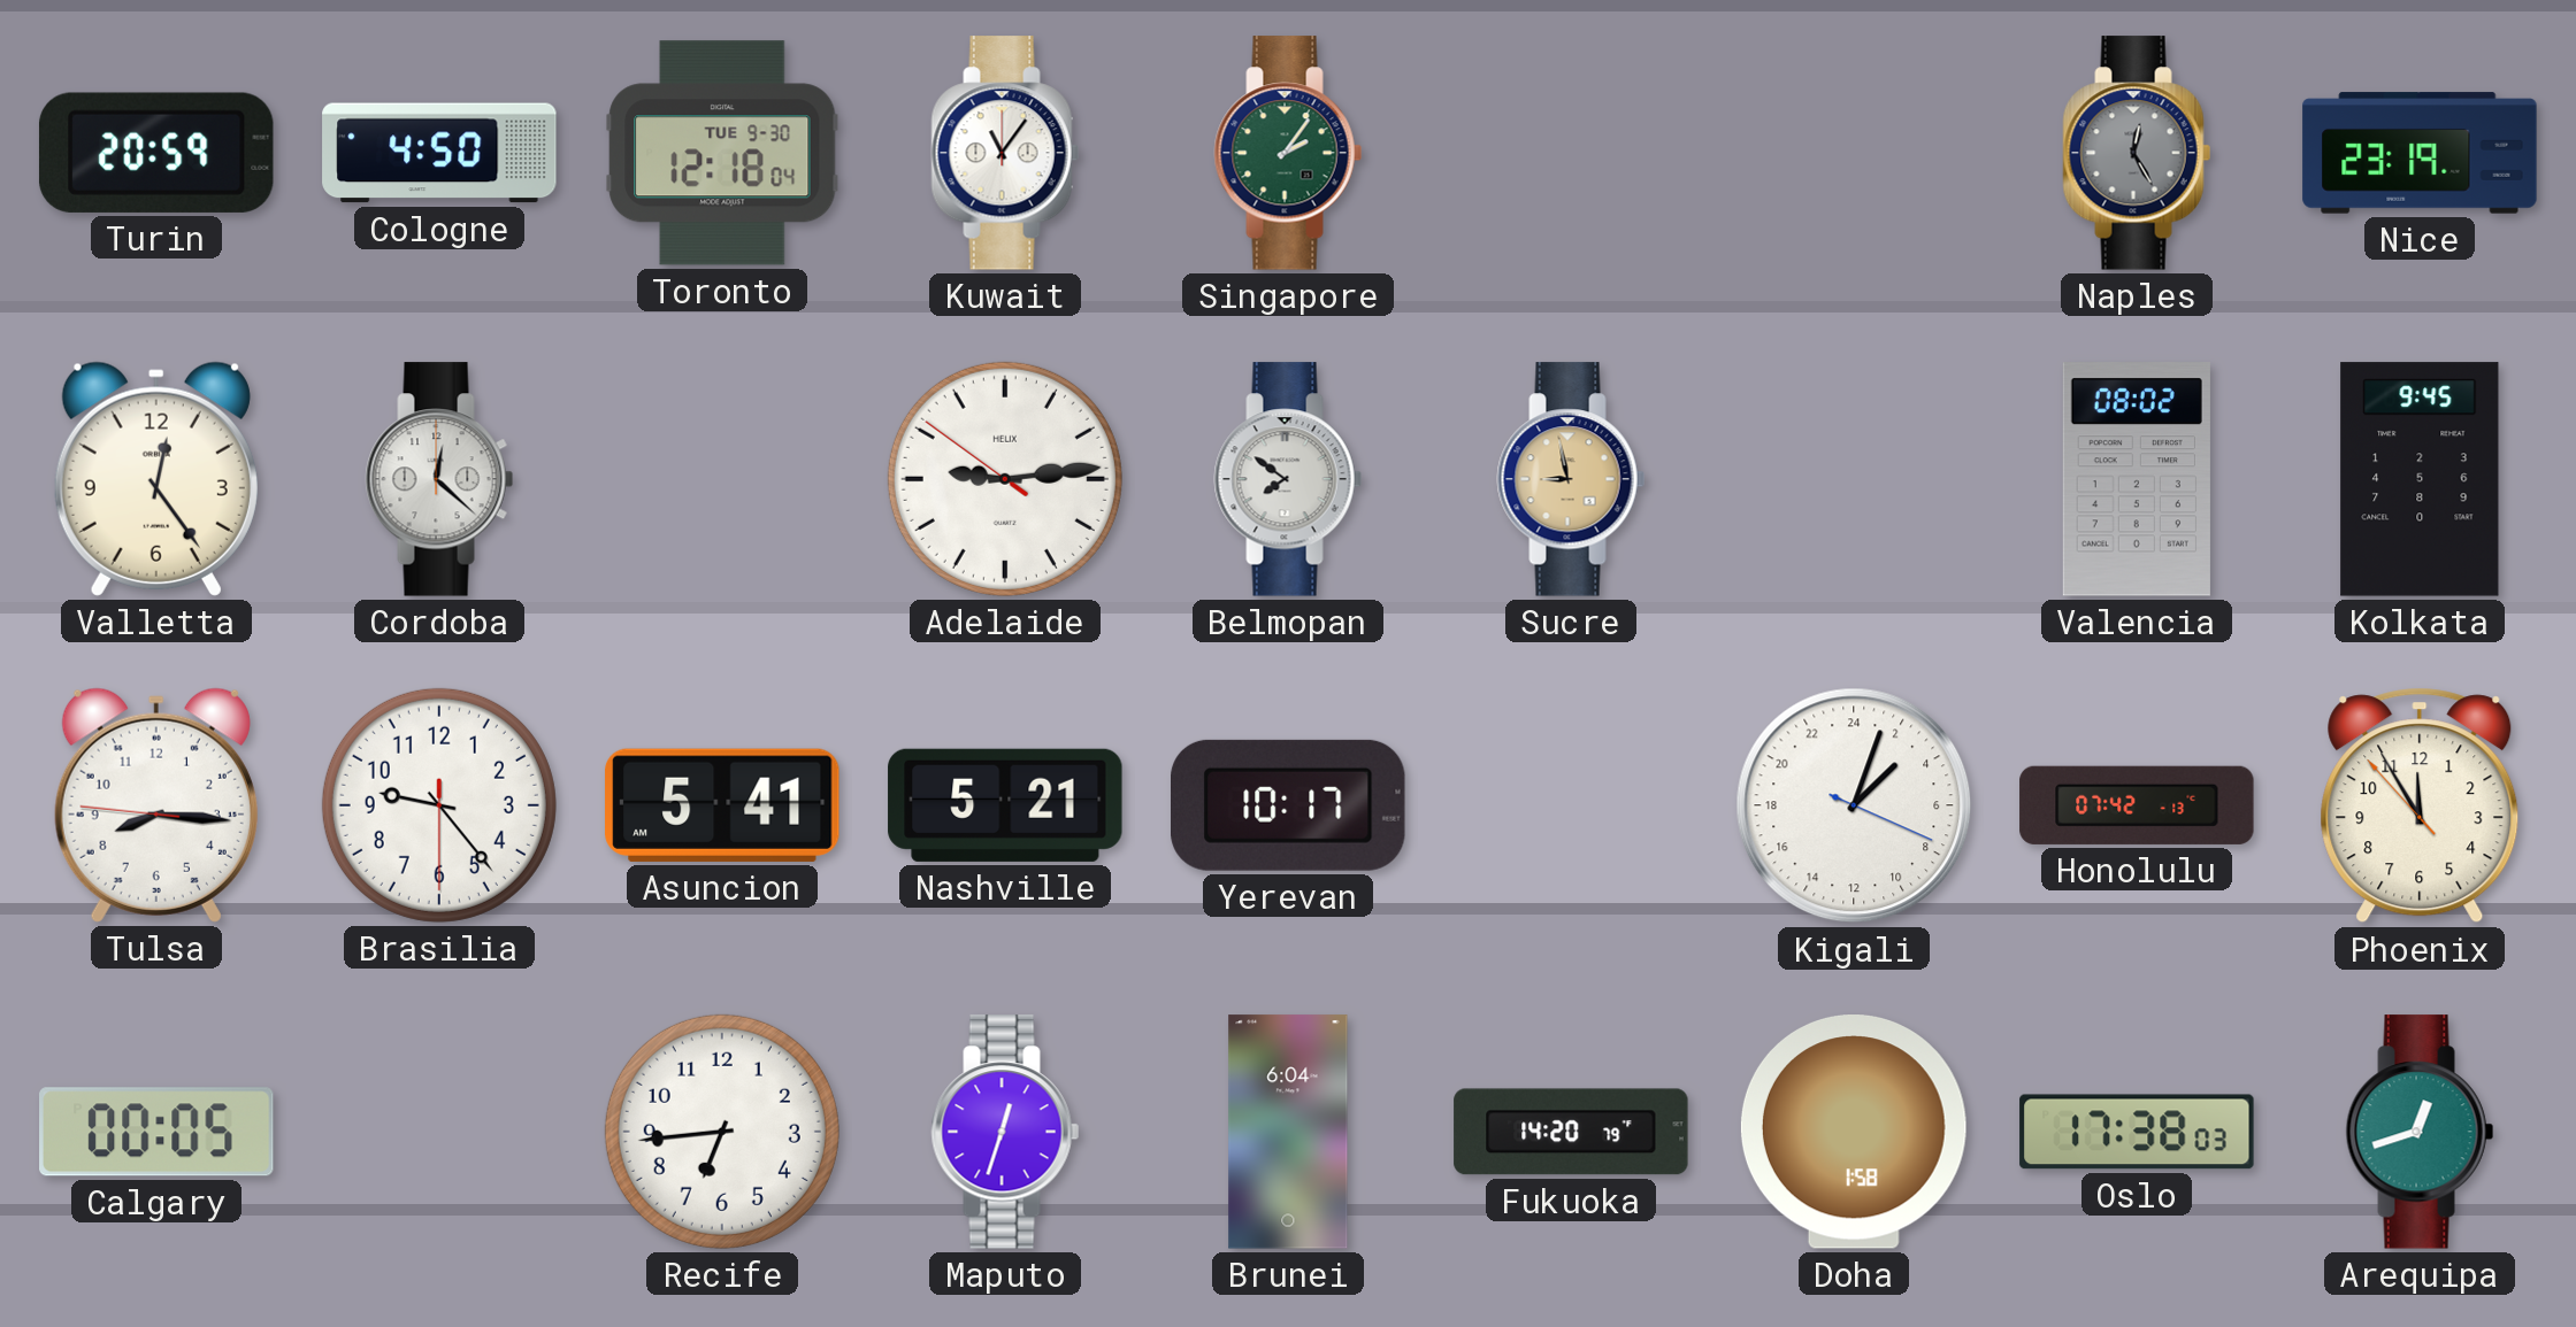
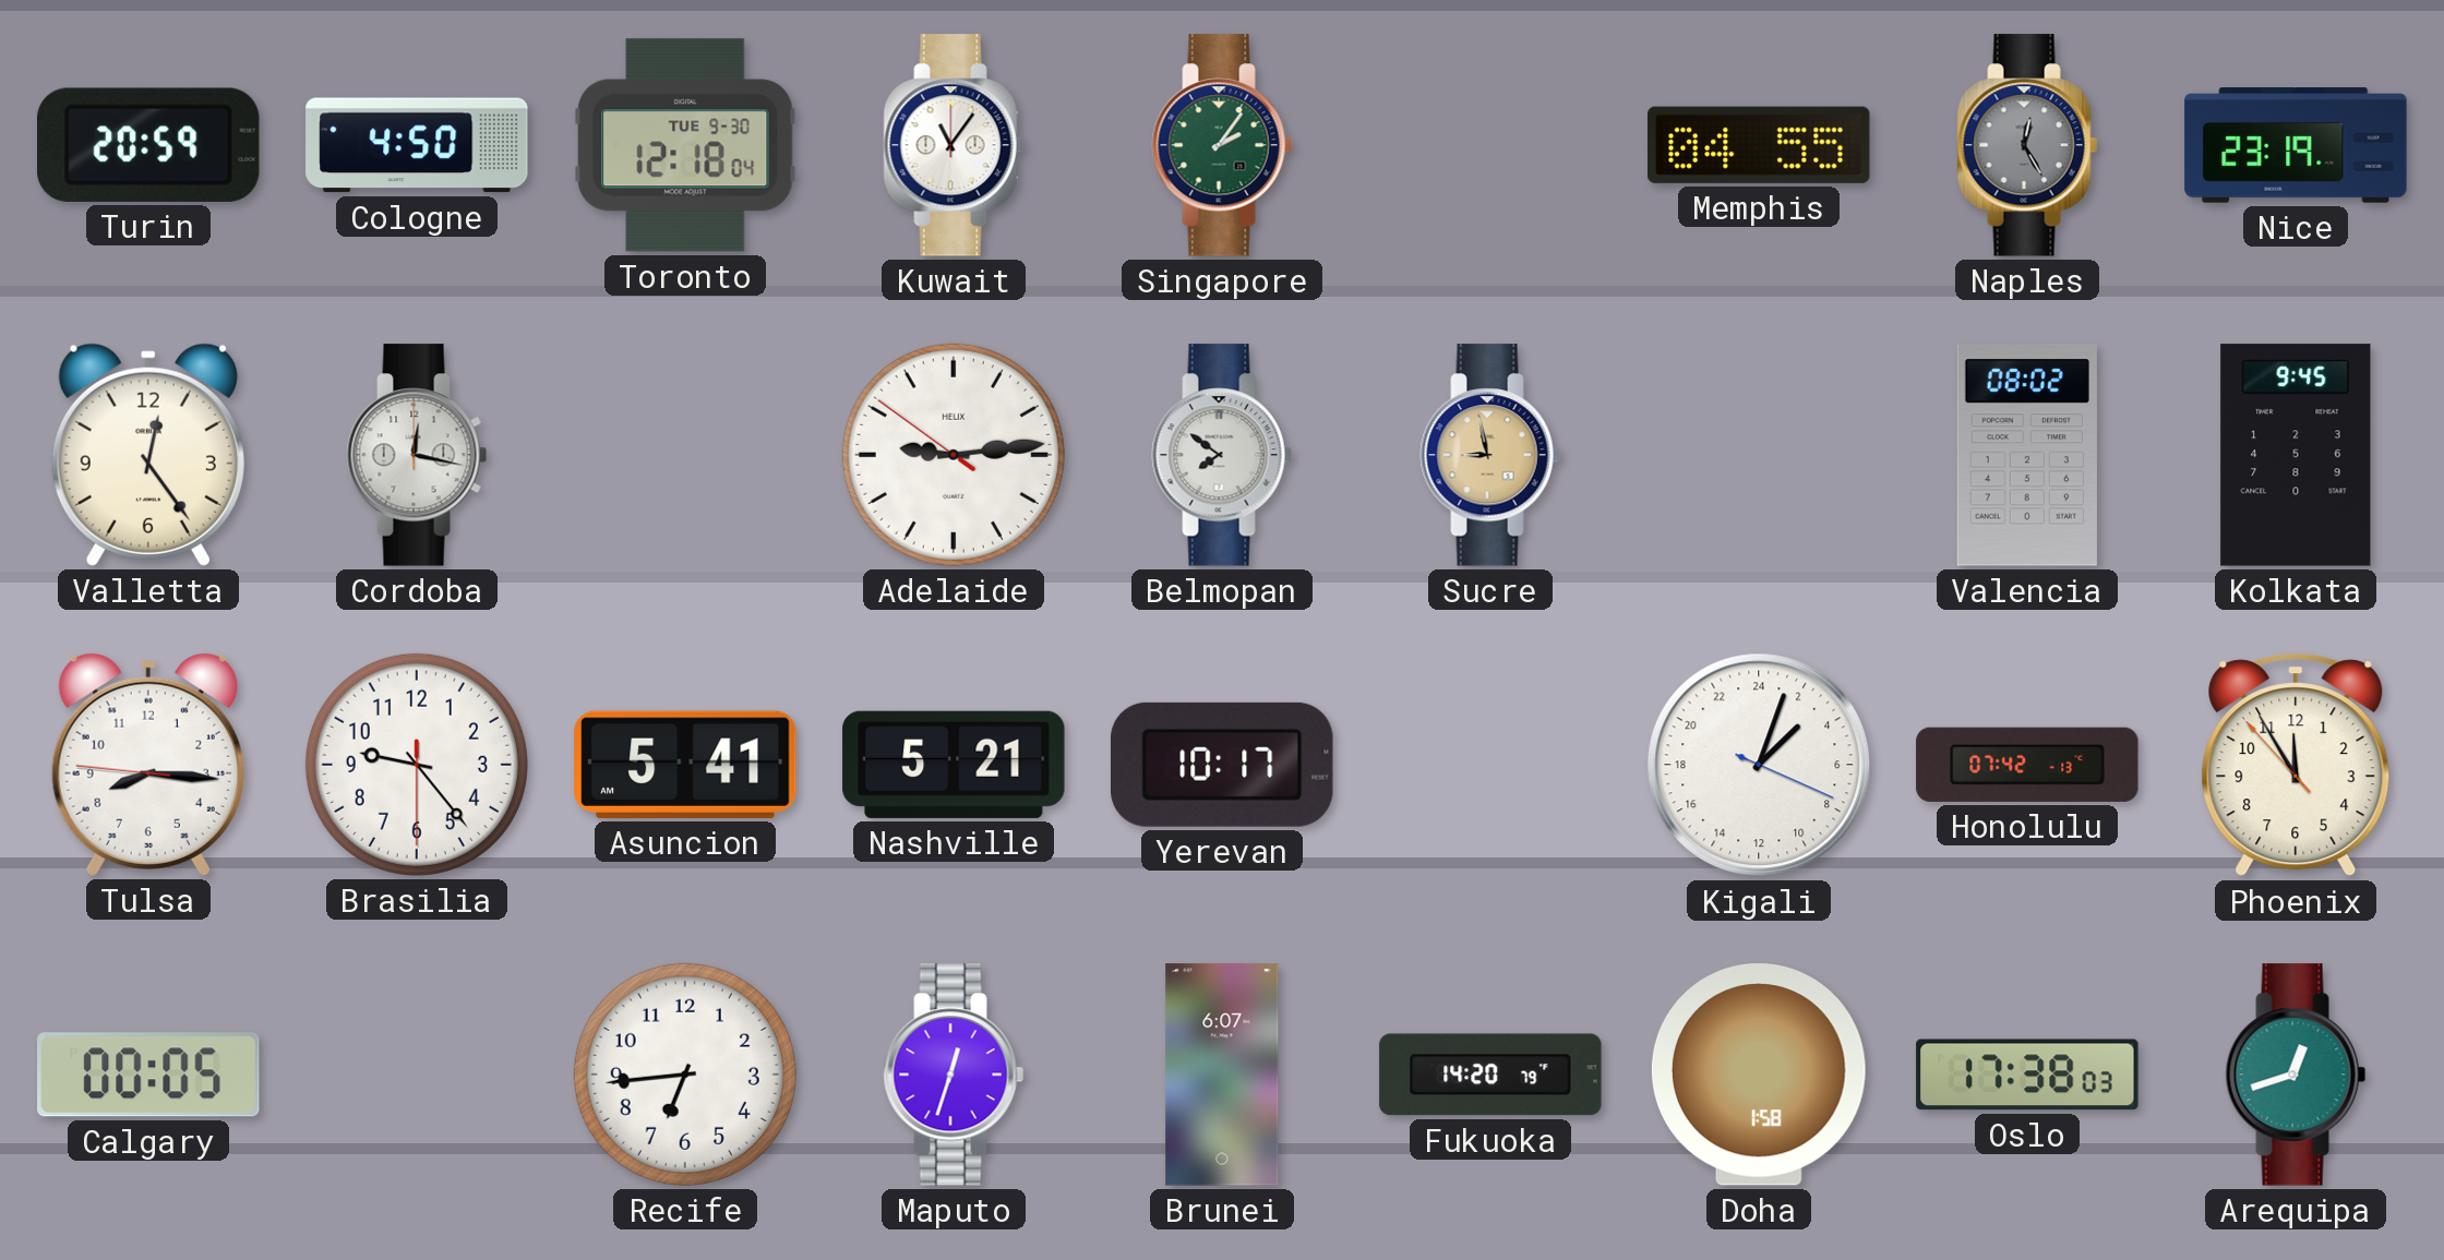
Memphis: none -> 04:55 (1760, 145)
Cordoba: 12:22 -> 12:17 (417, 455)
Brunei: 6:04 -> 6:07 (1222, 1075)
